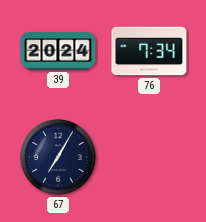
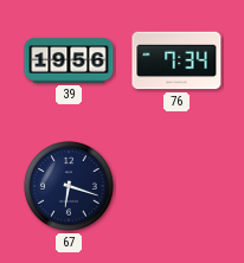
39: 20:24 -> 19:56 (69, 60)
67: 7:05 -> 6:18 (69, 186)
